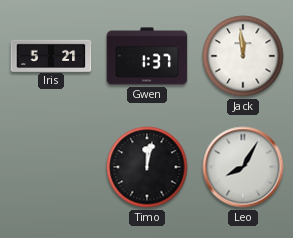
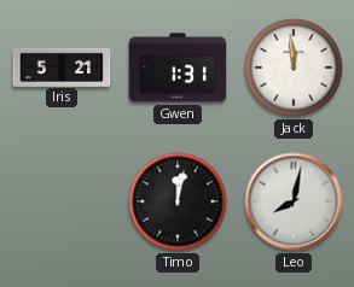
Gwen: 1:37 -> 1:31 (178, 68)
Leo: 8:05 -> 8:02 (294, 201)
